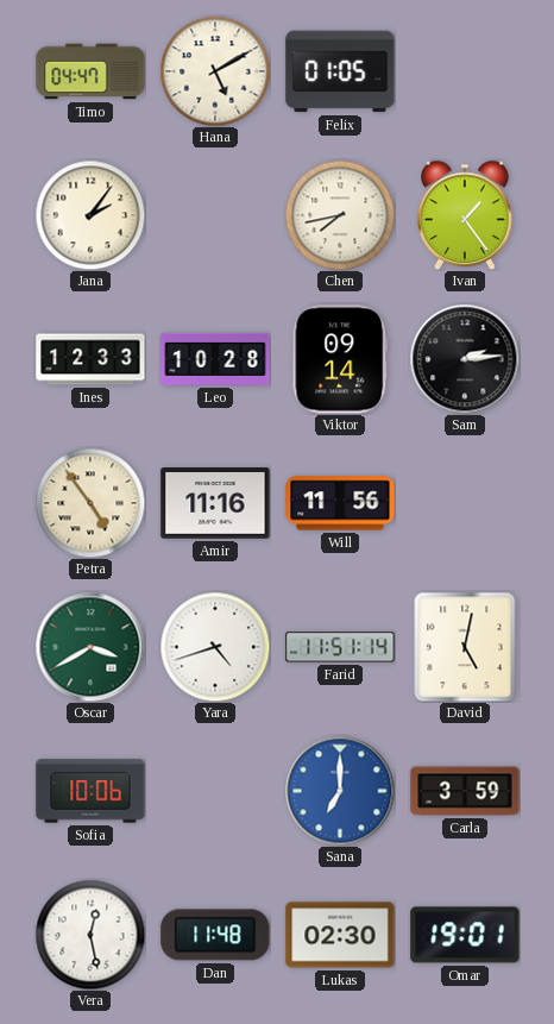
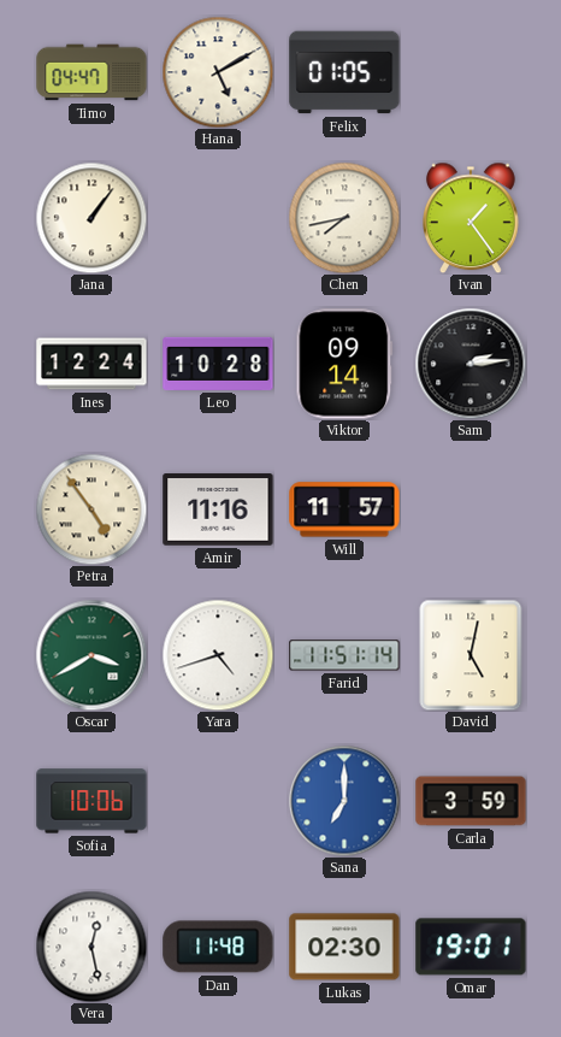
Jana: 2:06 -> 1:06 (91, 218)
Ines: 12:33 -> 12:24 (91, 364)
Will: 11:56 -> 11:57 (344, 509)
